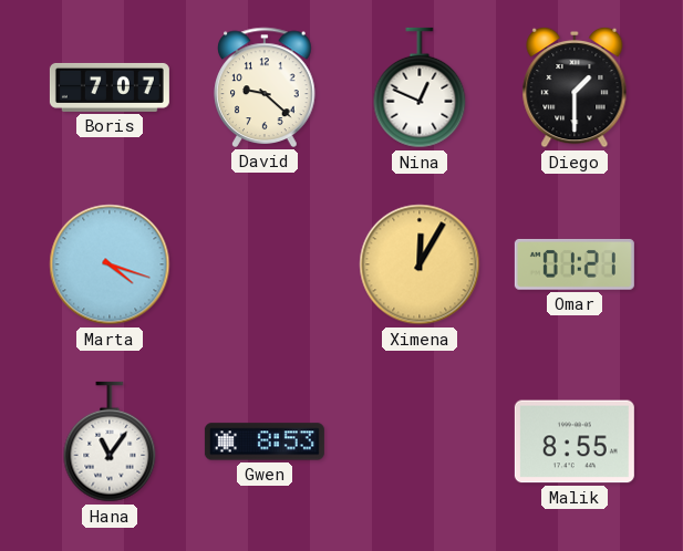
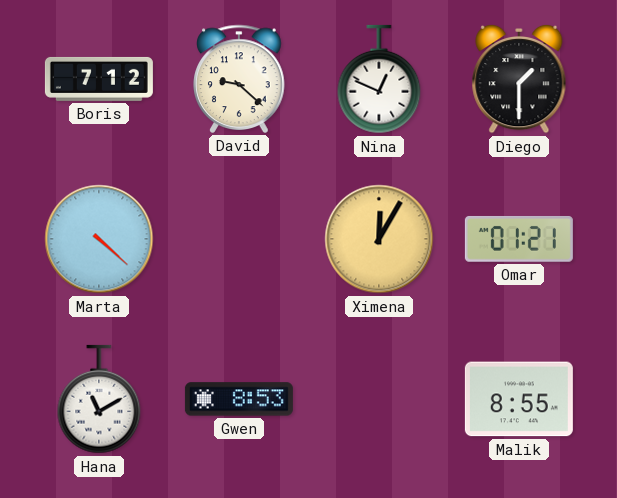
Boris: 7:07 -> 7:12 (99, 79)
Marta: 4:18 -> 4:22 (99, 239)
Hana: 11:06 -> 11:10 (99, 399)
